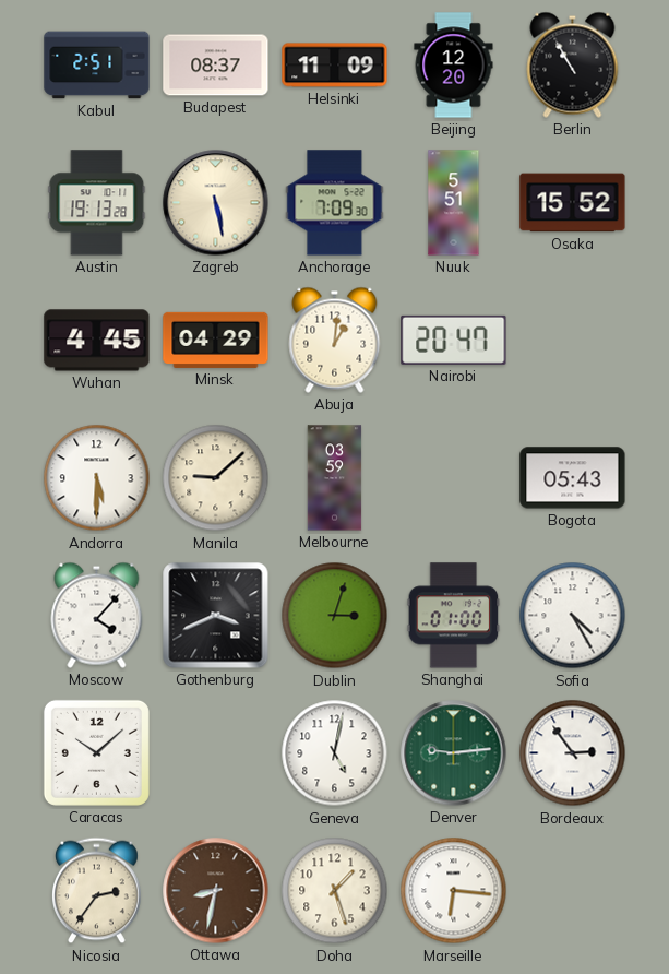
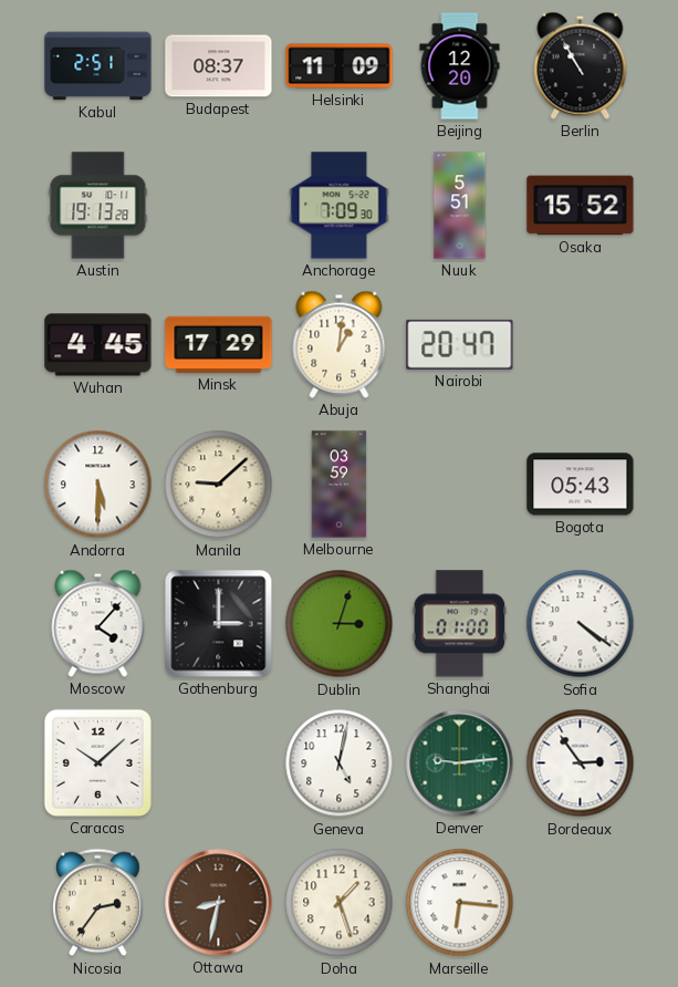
Zagreb: 5:28 -> none (216, 203)
Minsk: 04:29 -> 17:29 (219, 344)
Gothenburg: 3:41 -> 3:00 (219, 624)
Sofia: 4:25 -> 4:21 (581, 624)
